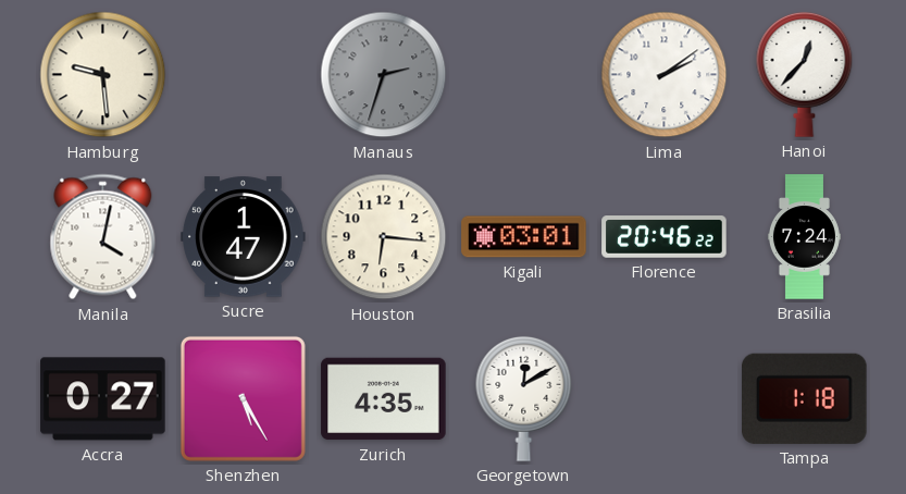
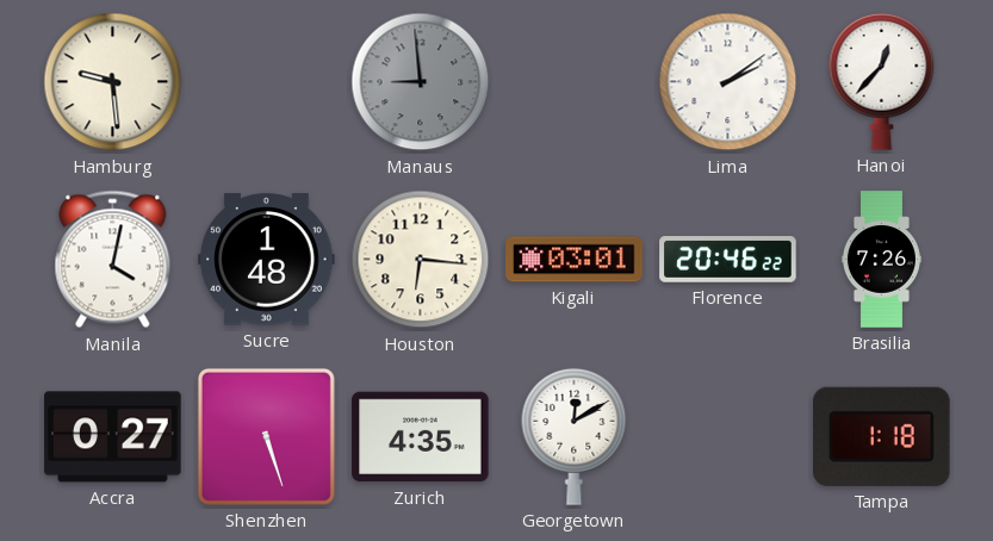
Manaus: 2:33 -> 8:59 (421, 82)
Sucre: 1:47 -> 1:48 (267, 260)
Brasilia: 7:24 -> 7:26 (881, 260)
Shenzhen: 5:25 -> 5:27 (266, 436)
